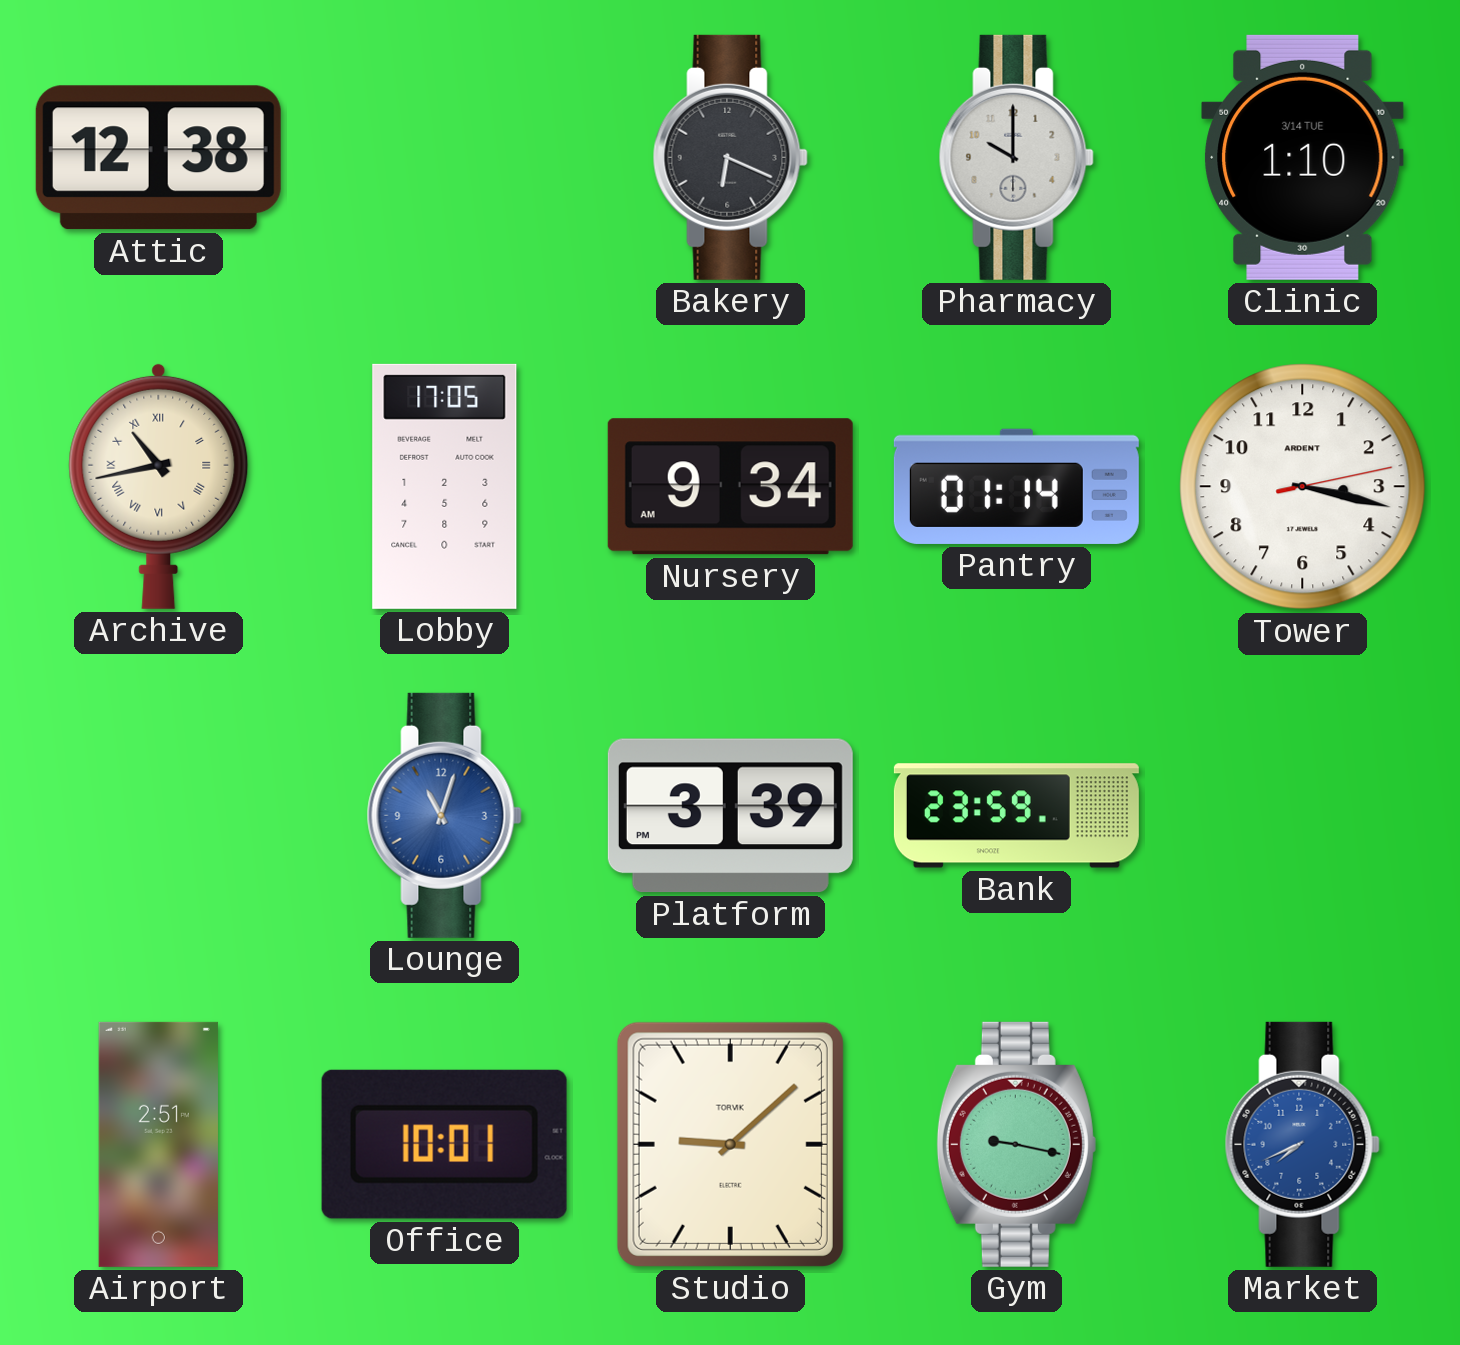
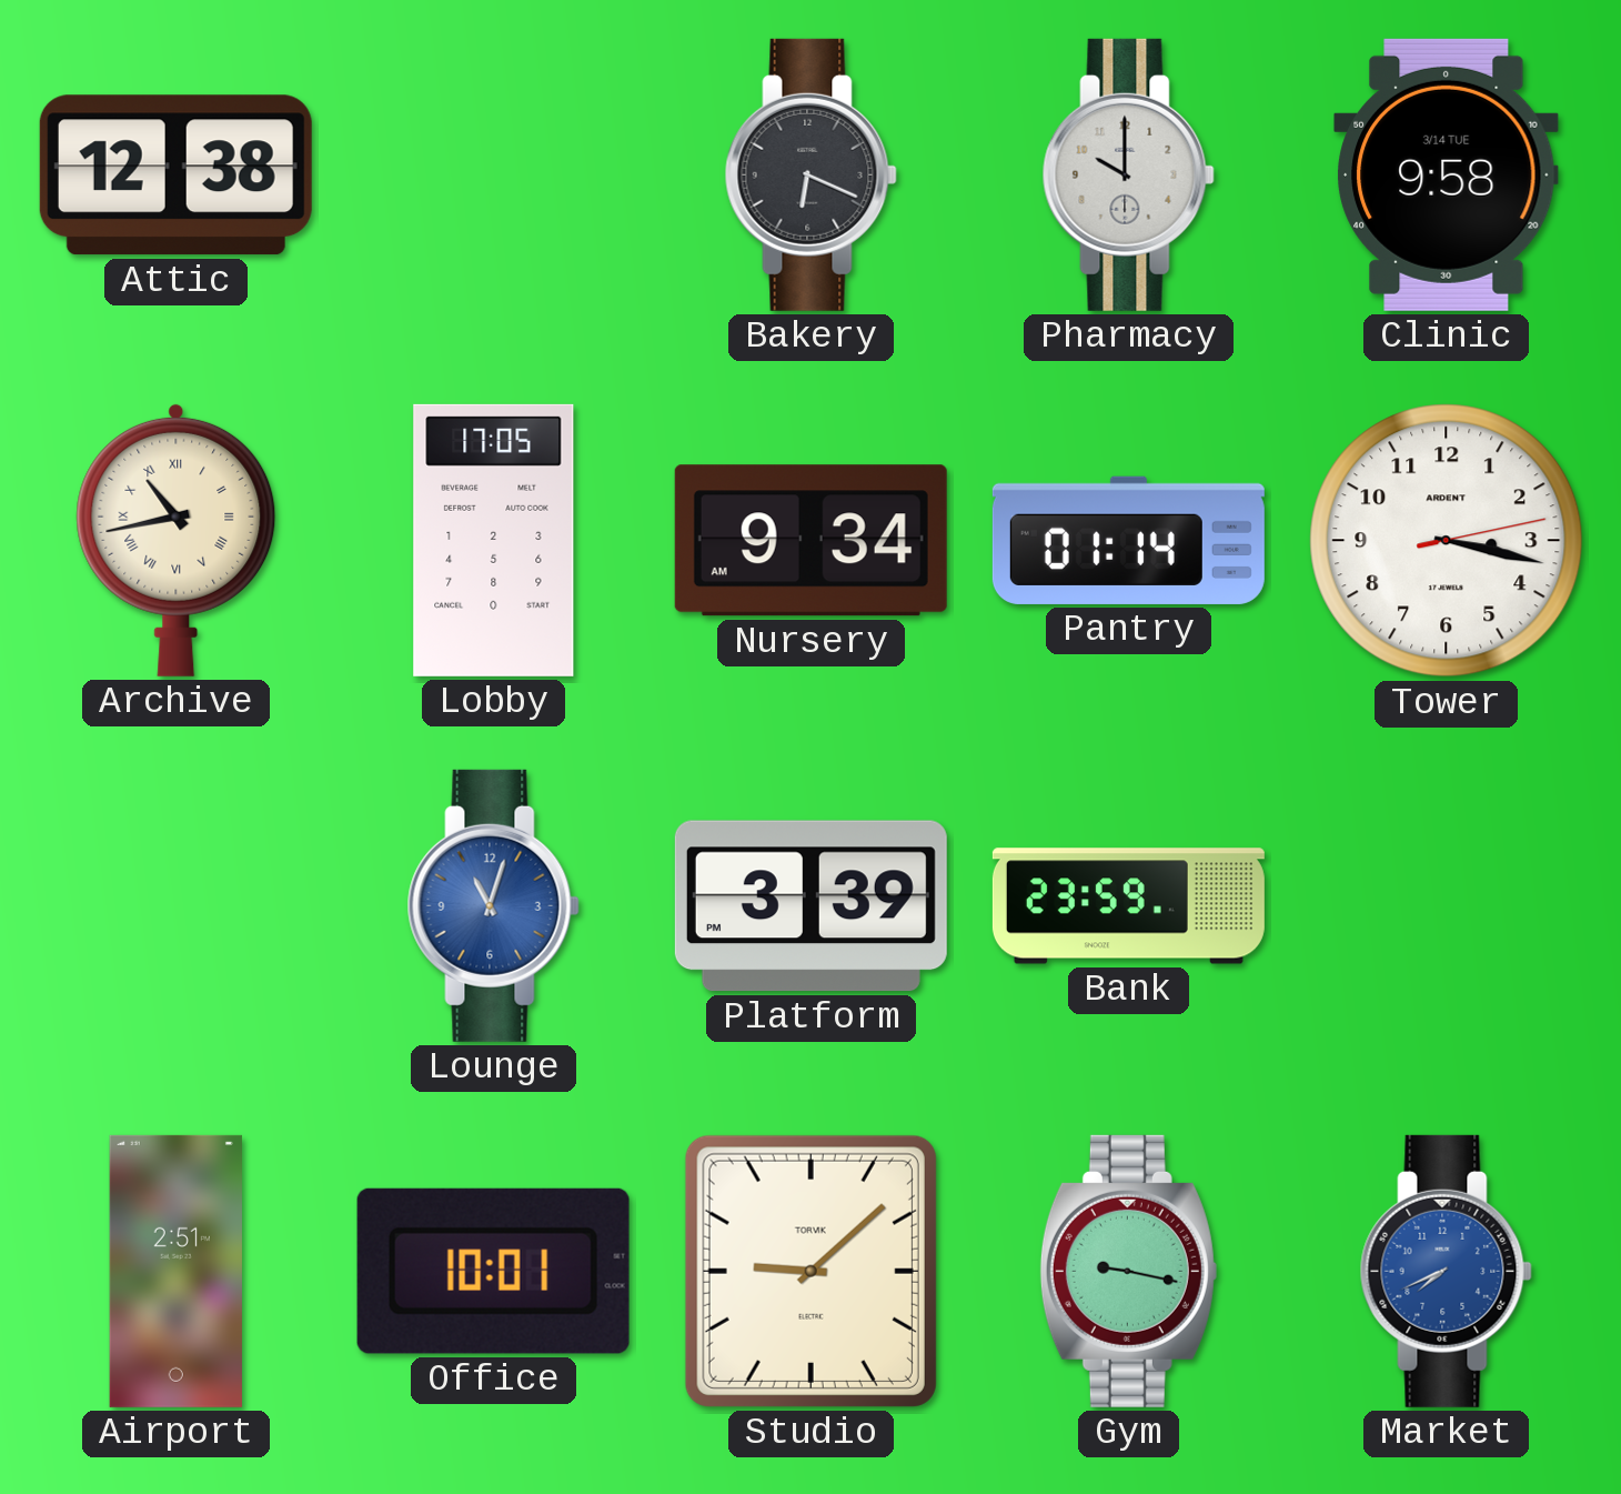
Clinic: 1:10 -> 9:58 (1447, 174)
